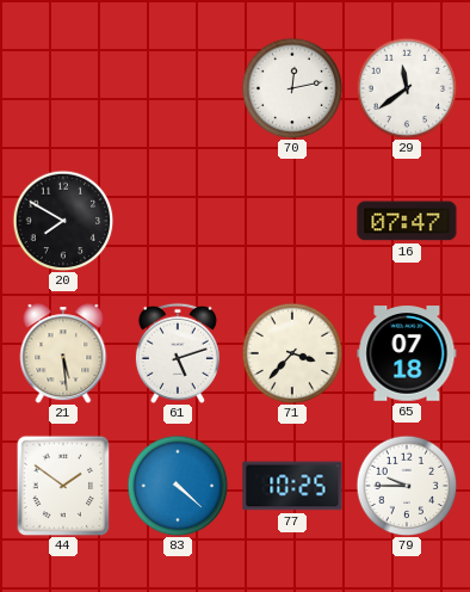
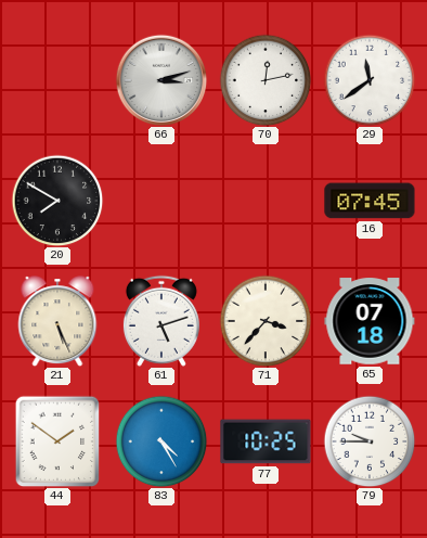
66: none -> 3:12 (161, 80)
16: 07:47 -> 07:45 (370, 201)
21: 5:29 -> 5:26 (57, 321)
83: 4:22 -> 4:25 (161, 441)
